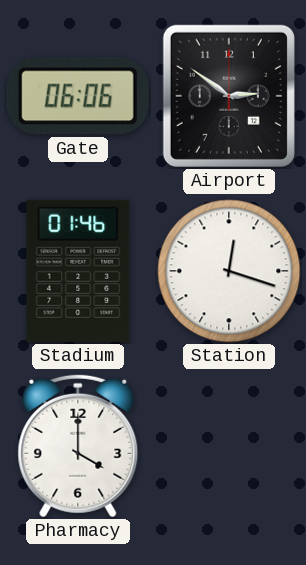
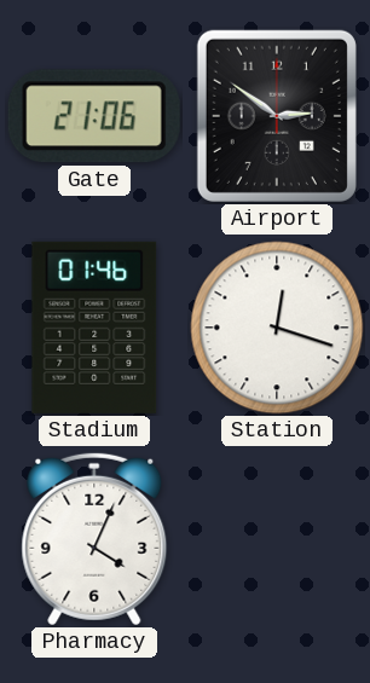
Gate: 06:06 -> 21:06 (94, 116)
Pharmacy: 4:00 -> 4:04 (94, 539)
